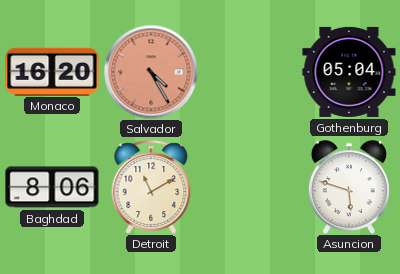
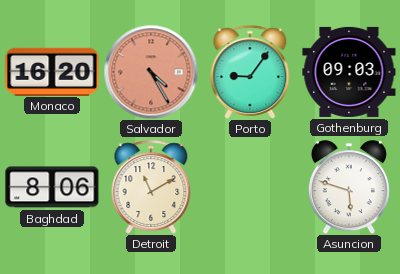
Porto: none -> 9:06 (250, 72)
Gothenburg: 05:04 -> 09:03 (349, 72)
